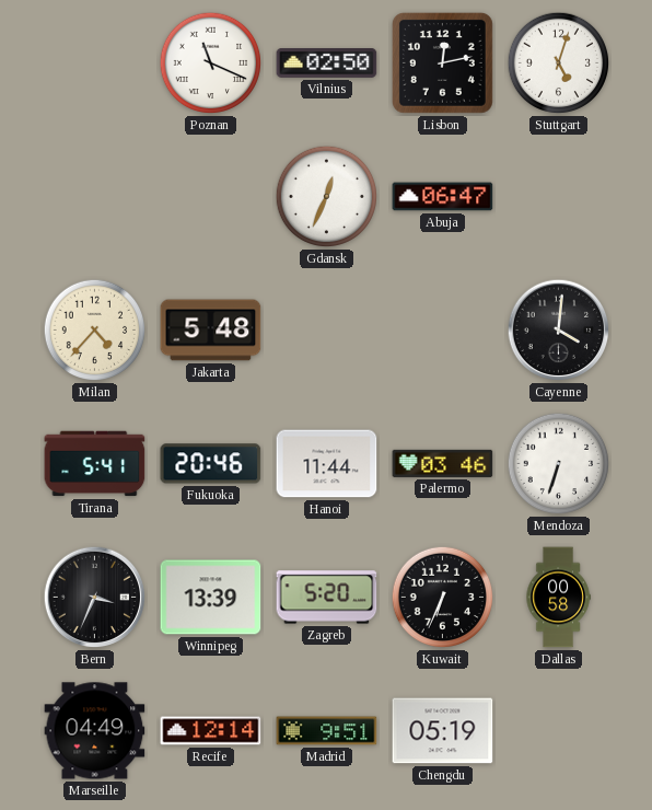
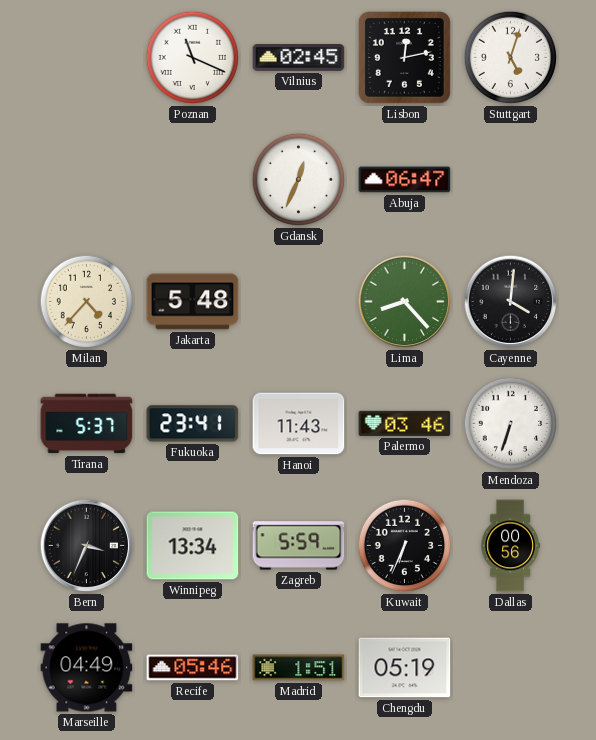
Vilnius: 02:50 -> 02:45 (299, 58)
Lima: none -> 8:23 (405, 302)
Tirana: 5:41 -> 5:37 (87, 424)
Fukuoka: 20:46 -> 23:41 (193, 424)
Hanoi: 11:44 -> 11:43 (299, 424)
Winnipeg: 13:39 -> 13:34 (193, 546)
Zagreb: 5:20 -> 5:59 (299, 546)
Dallas: 00:58 -> 00:56 (510, 546)
Recife: 12:14 -> 05:46 (193, 668)
Madrid: 9:51 -> 1:51 (299, 668)
